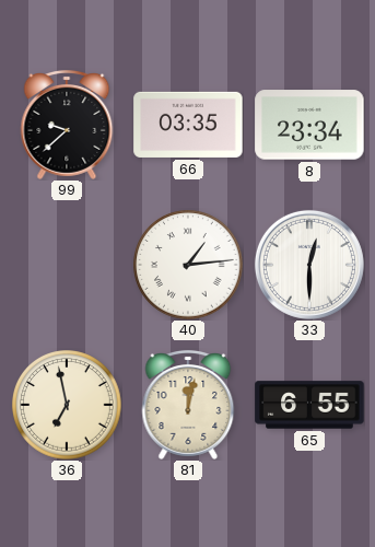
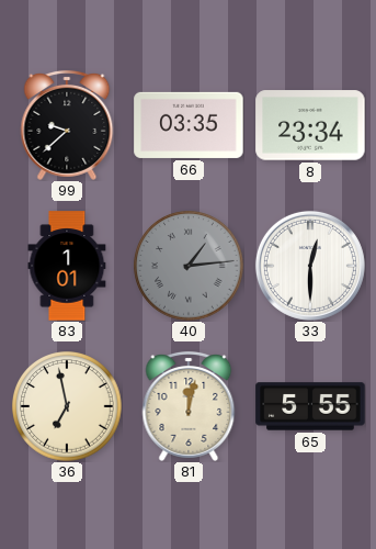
83: none -> 1:01 (67, 266)
40 dial: white -> grey (189, 267)
65: 6:55 -> 5:55 (310, 406)
